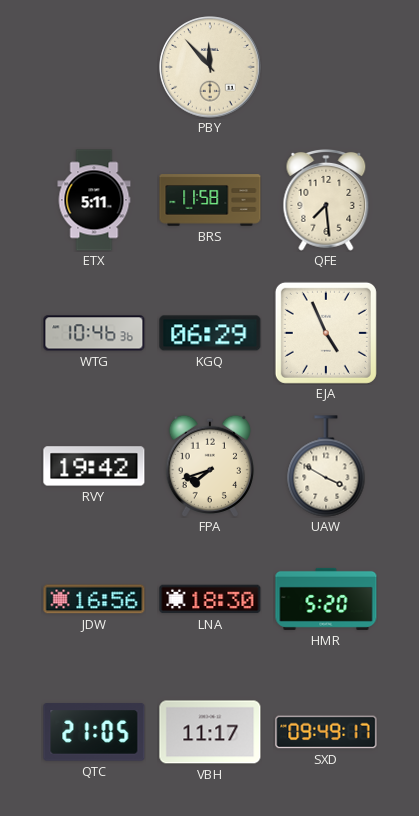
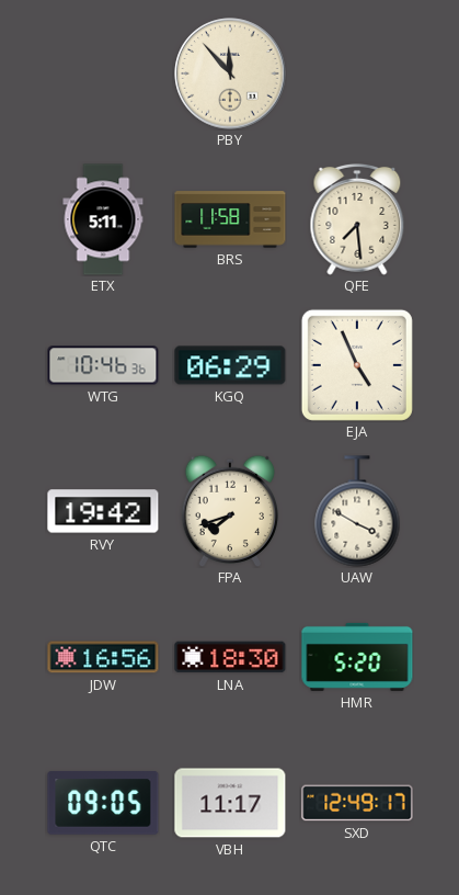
QTC: 21:05 -> 09:05 (103, 803)
SXD: 09:49 -> 12:49 (357, 803)
